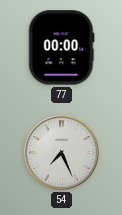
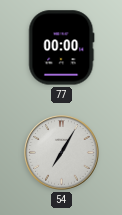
54: 7:26 -> 7:05 (62, 153)
